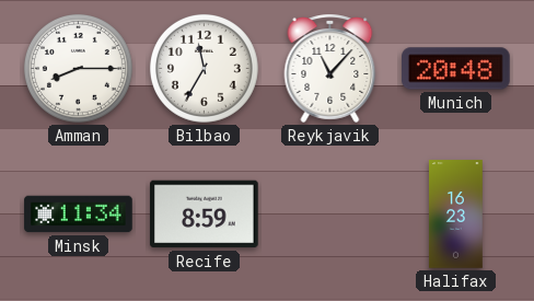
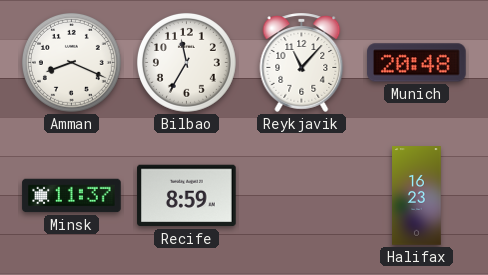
Amman: 8:15 -> 8:19 (71, 62)
Minsk: 11:34 -> 11:37 (72, 196)
